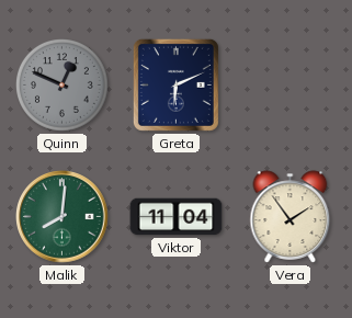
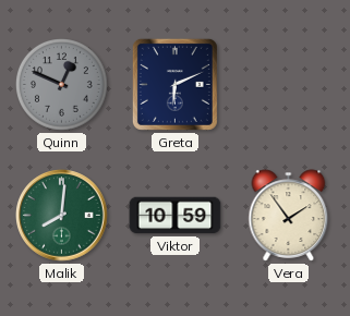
Viktor: 11:04 -> 10:59 (176, 216)
